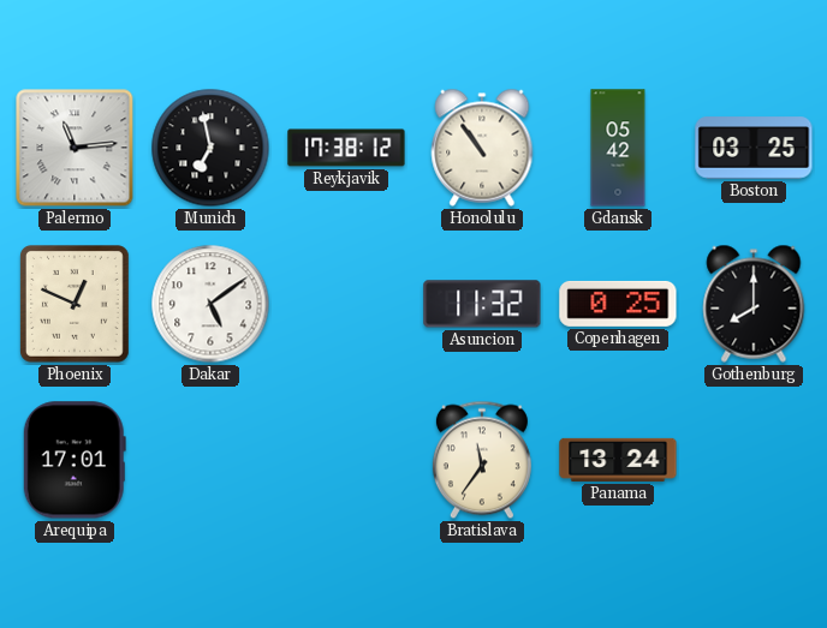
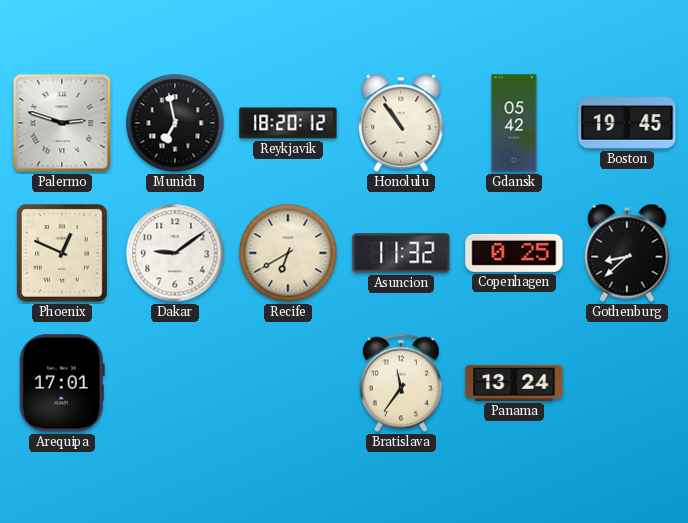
Palermo: 11:14 -> 2:48 (62, 123)
Reykjavik: 17:38 -> 18:20 (288, 123)
Boston: 03:25 -> 19:45 (627, 123)
Dakar: 5:09 -> 9:09 (175, 253)
Recife: none -> 6:40 (288, 253)
Gothenburg: 8:00 -> 8:38 (627, 253)
